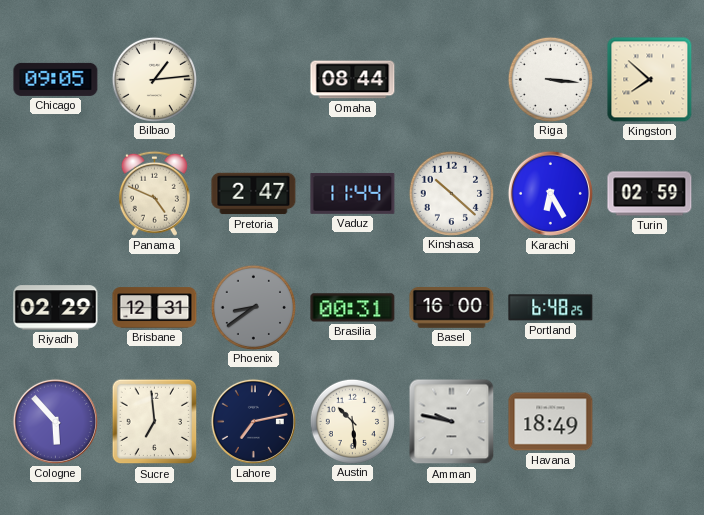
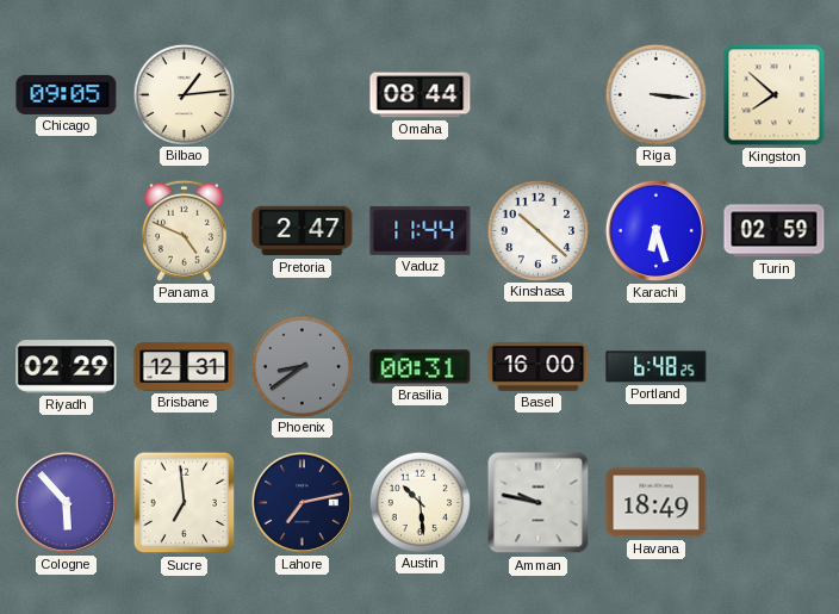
Karachi: 6:25 -> 6:27 (655, 230)
